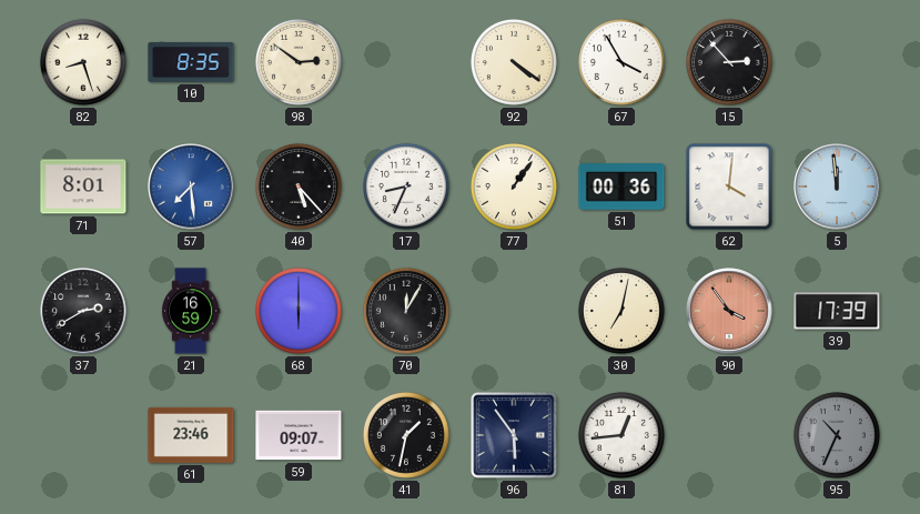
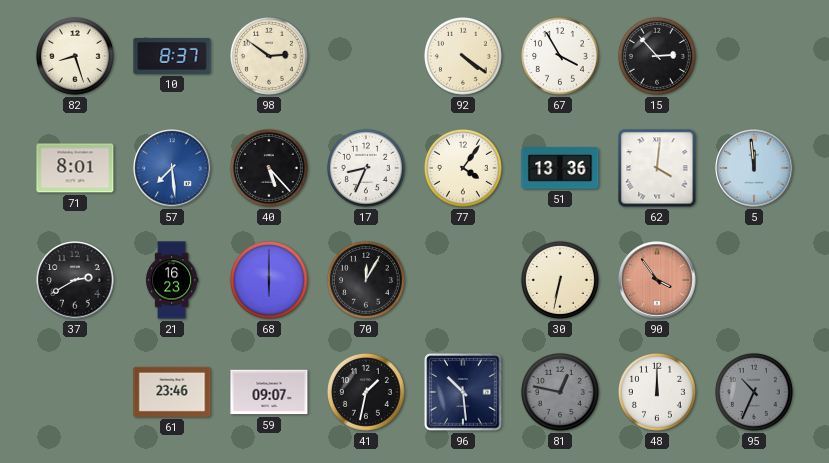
10: 8:35 -> 8:37 (172, 56)
77: 1:06 -> 4:06 (463, 168)
51: 00:36 -> 13:36 (560, 168)
21: 16:59 -> 16:23 (172, 280)
30: 7:02 -> 6:32 (560, 280)
39: 17:39 -> none (837, 311)
96: 5:54 -> 10:29 (463, 392)
81: 12:44 -> 12:47 (560, 392)
81 dial: white -> grey (560, 392)
48: none -> 12:00 (657, 392)
